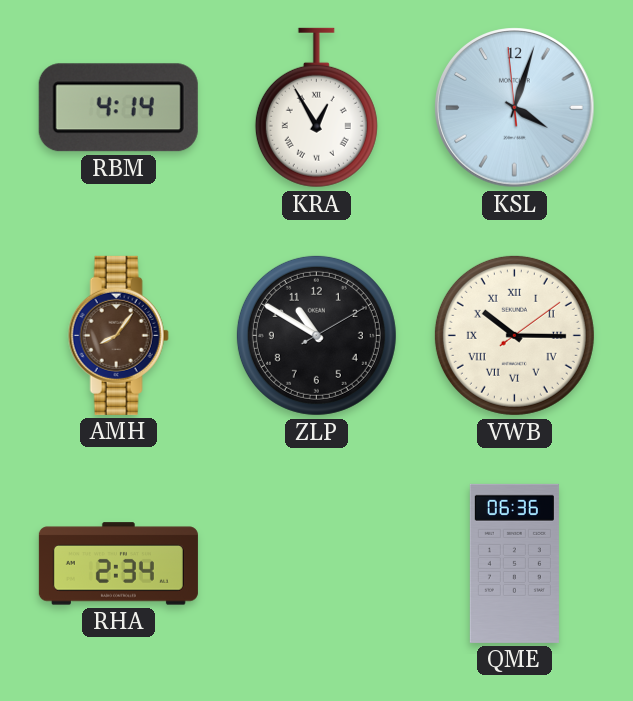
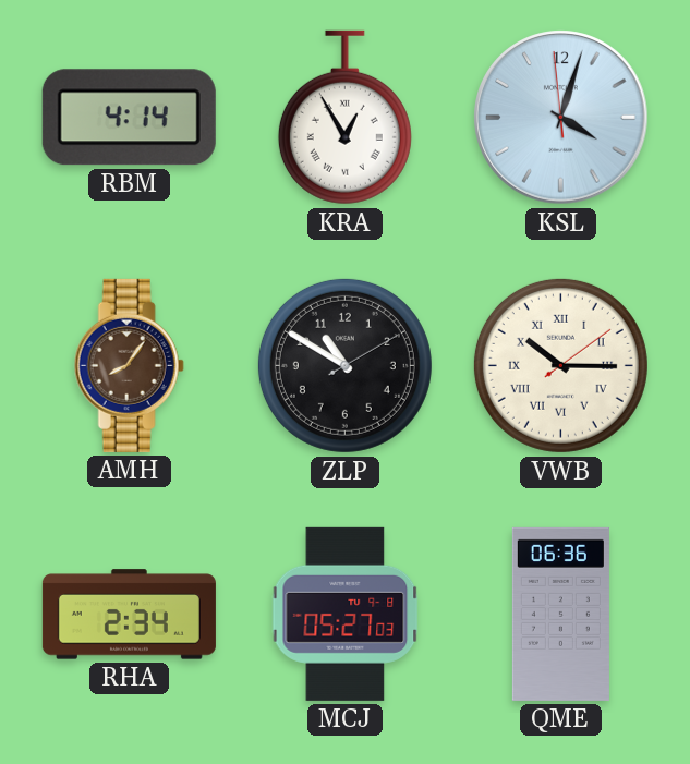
MCJ: none -> 05:27 (346, 614)
